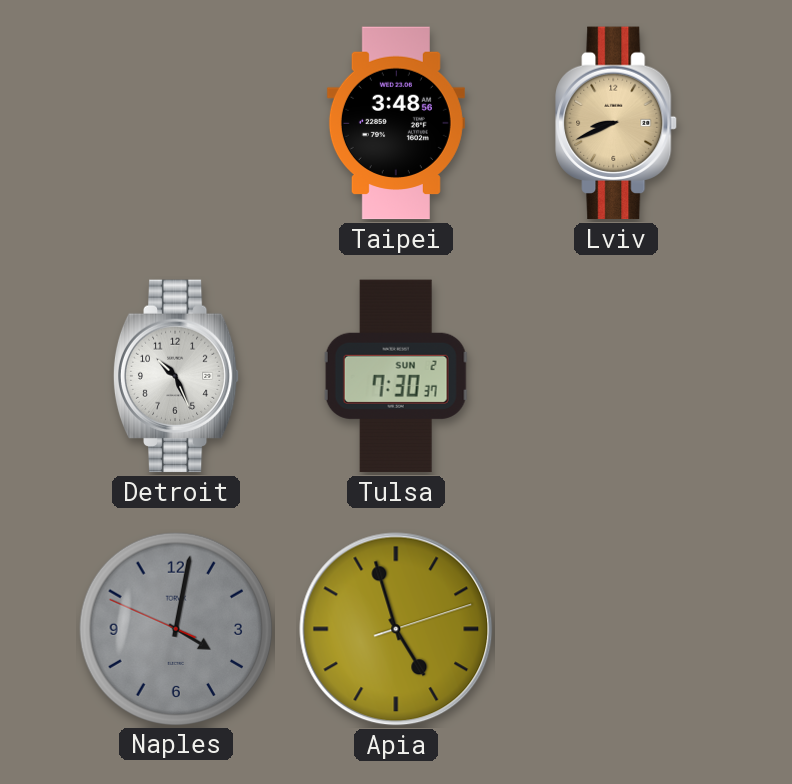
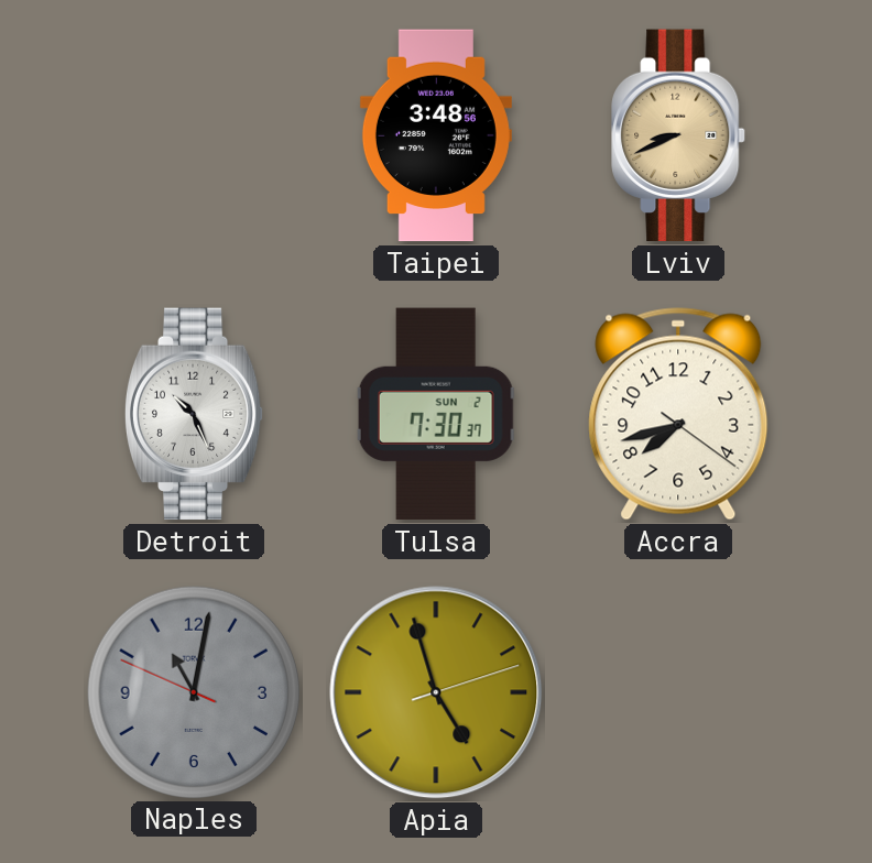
Accra: none -> 7:42 (678, 414)
Naples: 4:01 -> 11:01 (193, 691)
